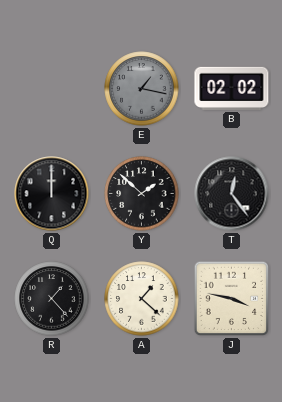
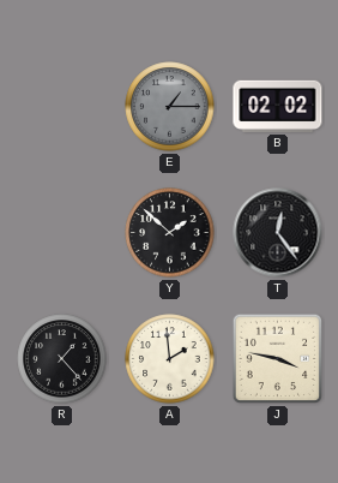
E: 1:17 -> 1:15 (170, 107)
Q: 12:00 -> none (52, 194)
A: 1:22 -> 1:59 (170, 359)
